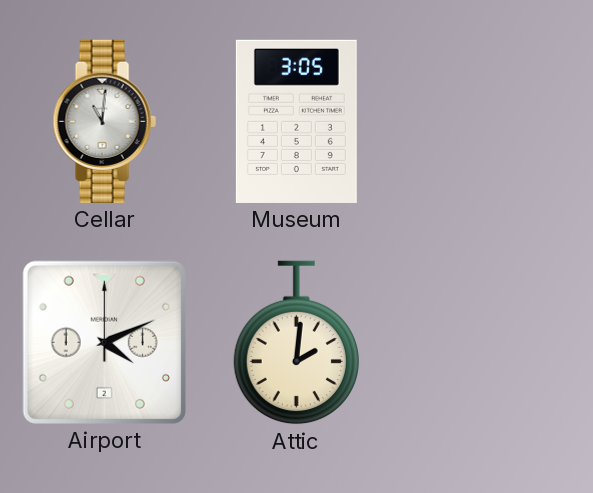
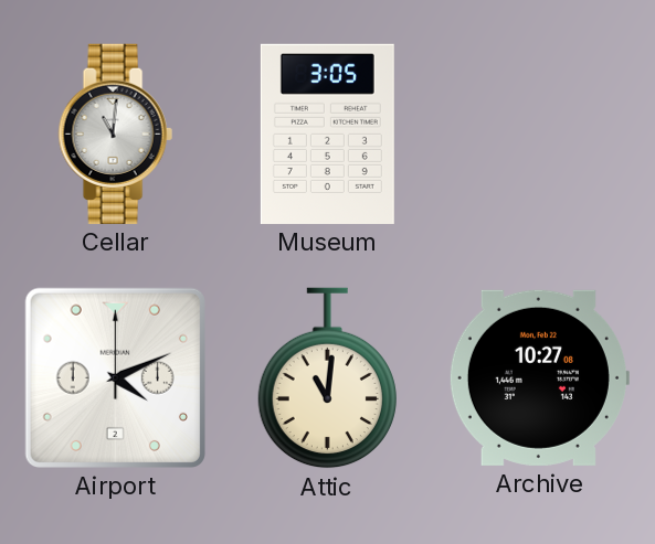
Attic: 2:01 -> 11:01 (327, 378)
Archive: none -> 10:27 (539, 377)
